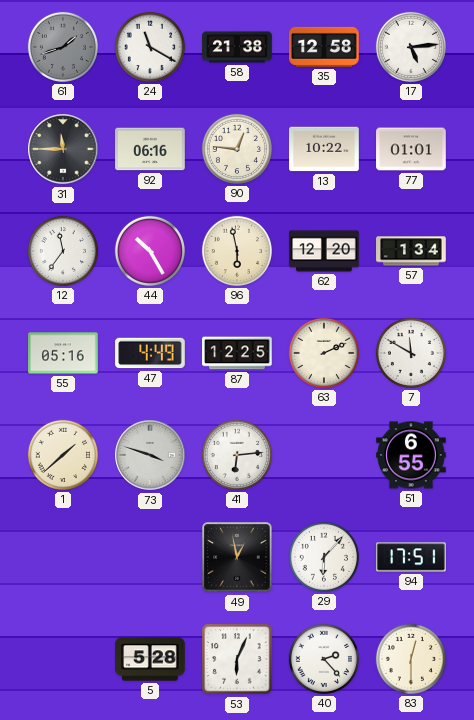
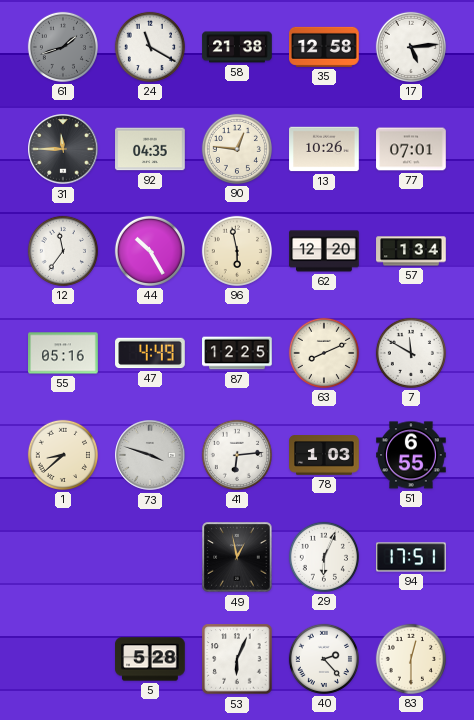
92: 06:16 -> 04:35 (150, 149)
13: 10:22 -> 10:26 (324, 149)
77: 01:01 -> 07:01 (411, 149)
63: 2:11 -> 8:11 (324, 353)
1: 1:38 -> 8:38 (63, 455)
78: none -> 1:03 (324, 455)
29: 6:07 -> 6:04 (324, 557)
